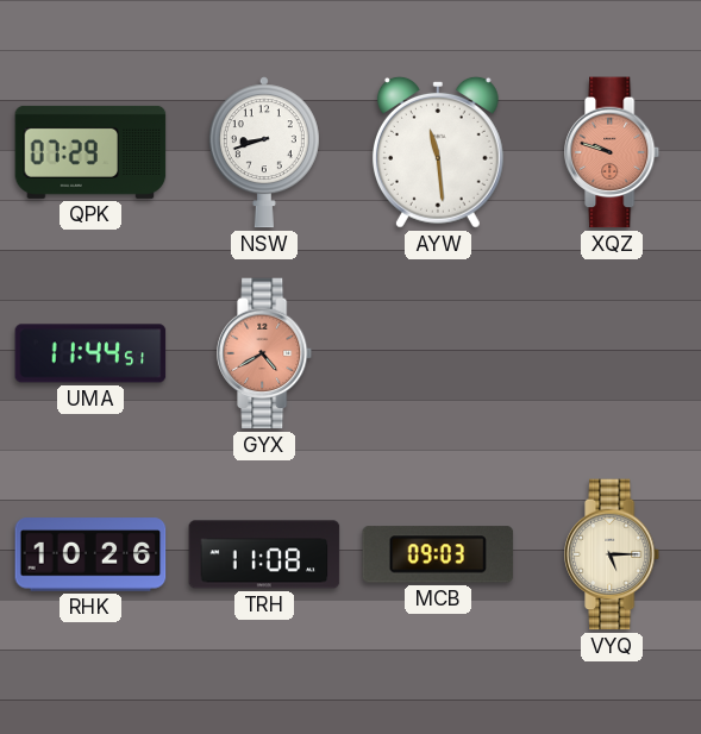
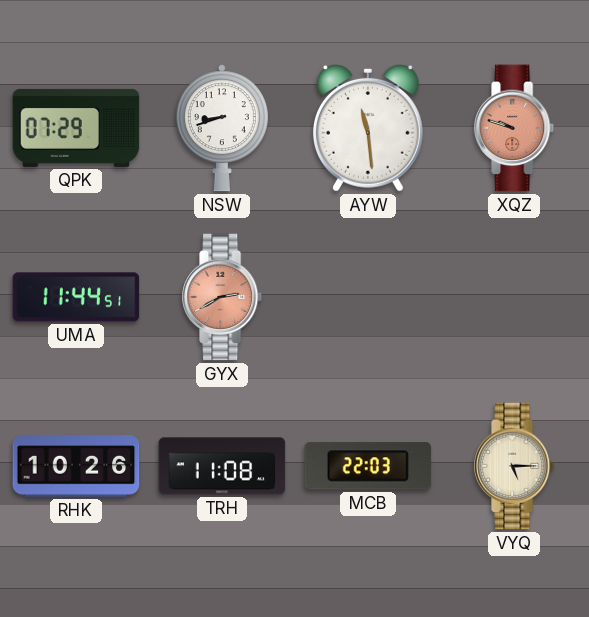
GYX: 4:40 -> 2:40 (223, 297)
MCB: 09:03 -> 22:03 (368, 466)
